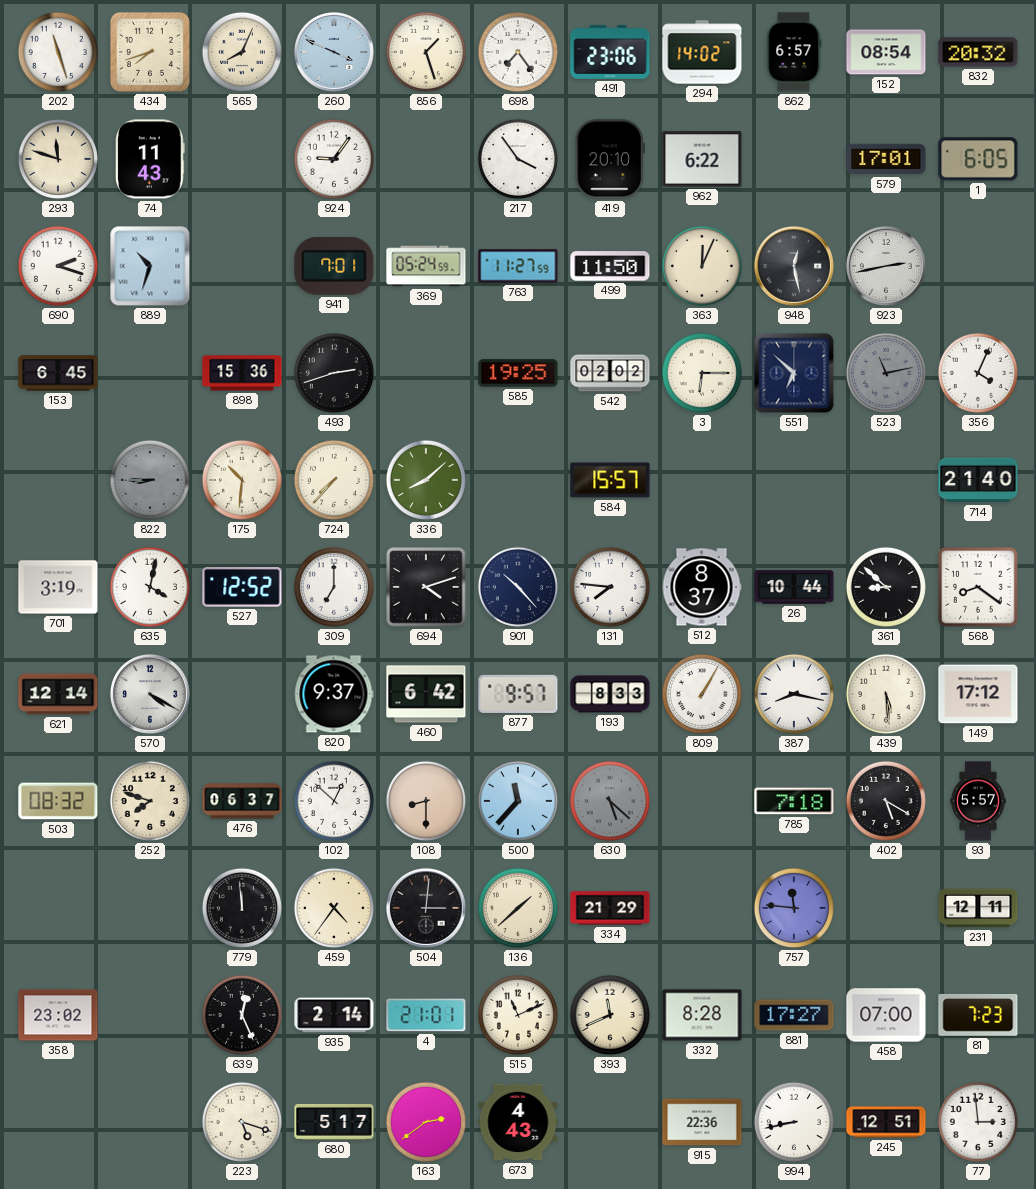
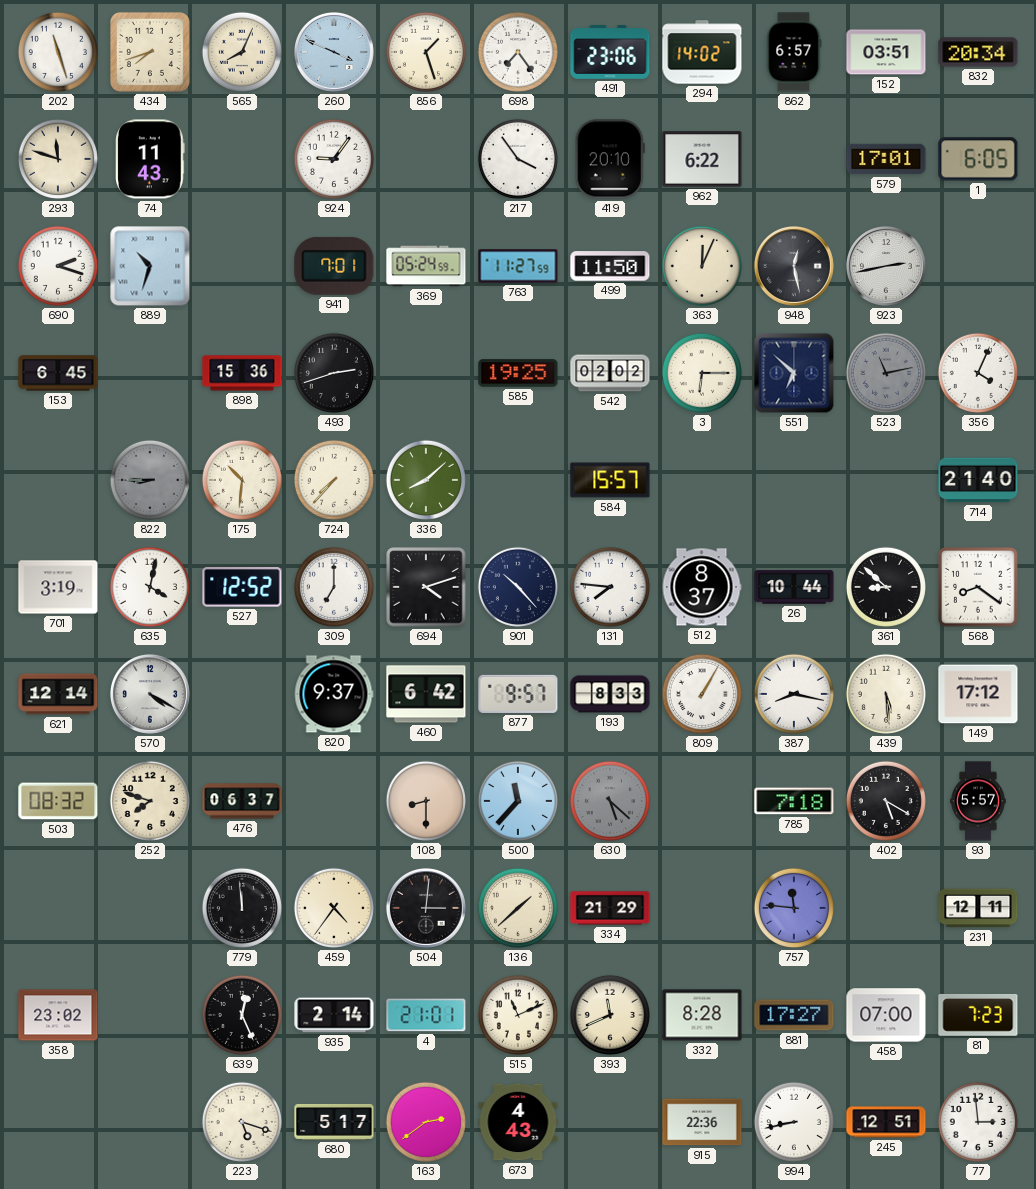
152: 08:54 -> 03:51 (886, 52)
832: 20:32 -> 20:34 (978, 52)
102: 12:52 -> none (334, 801)
